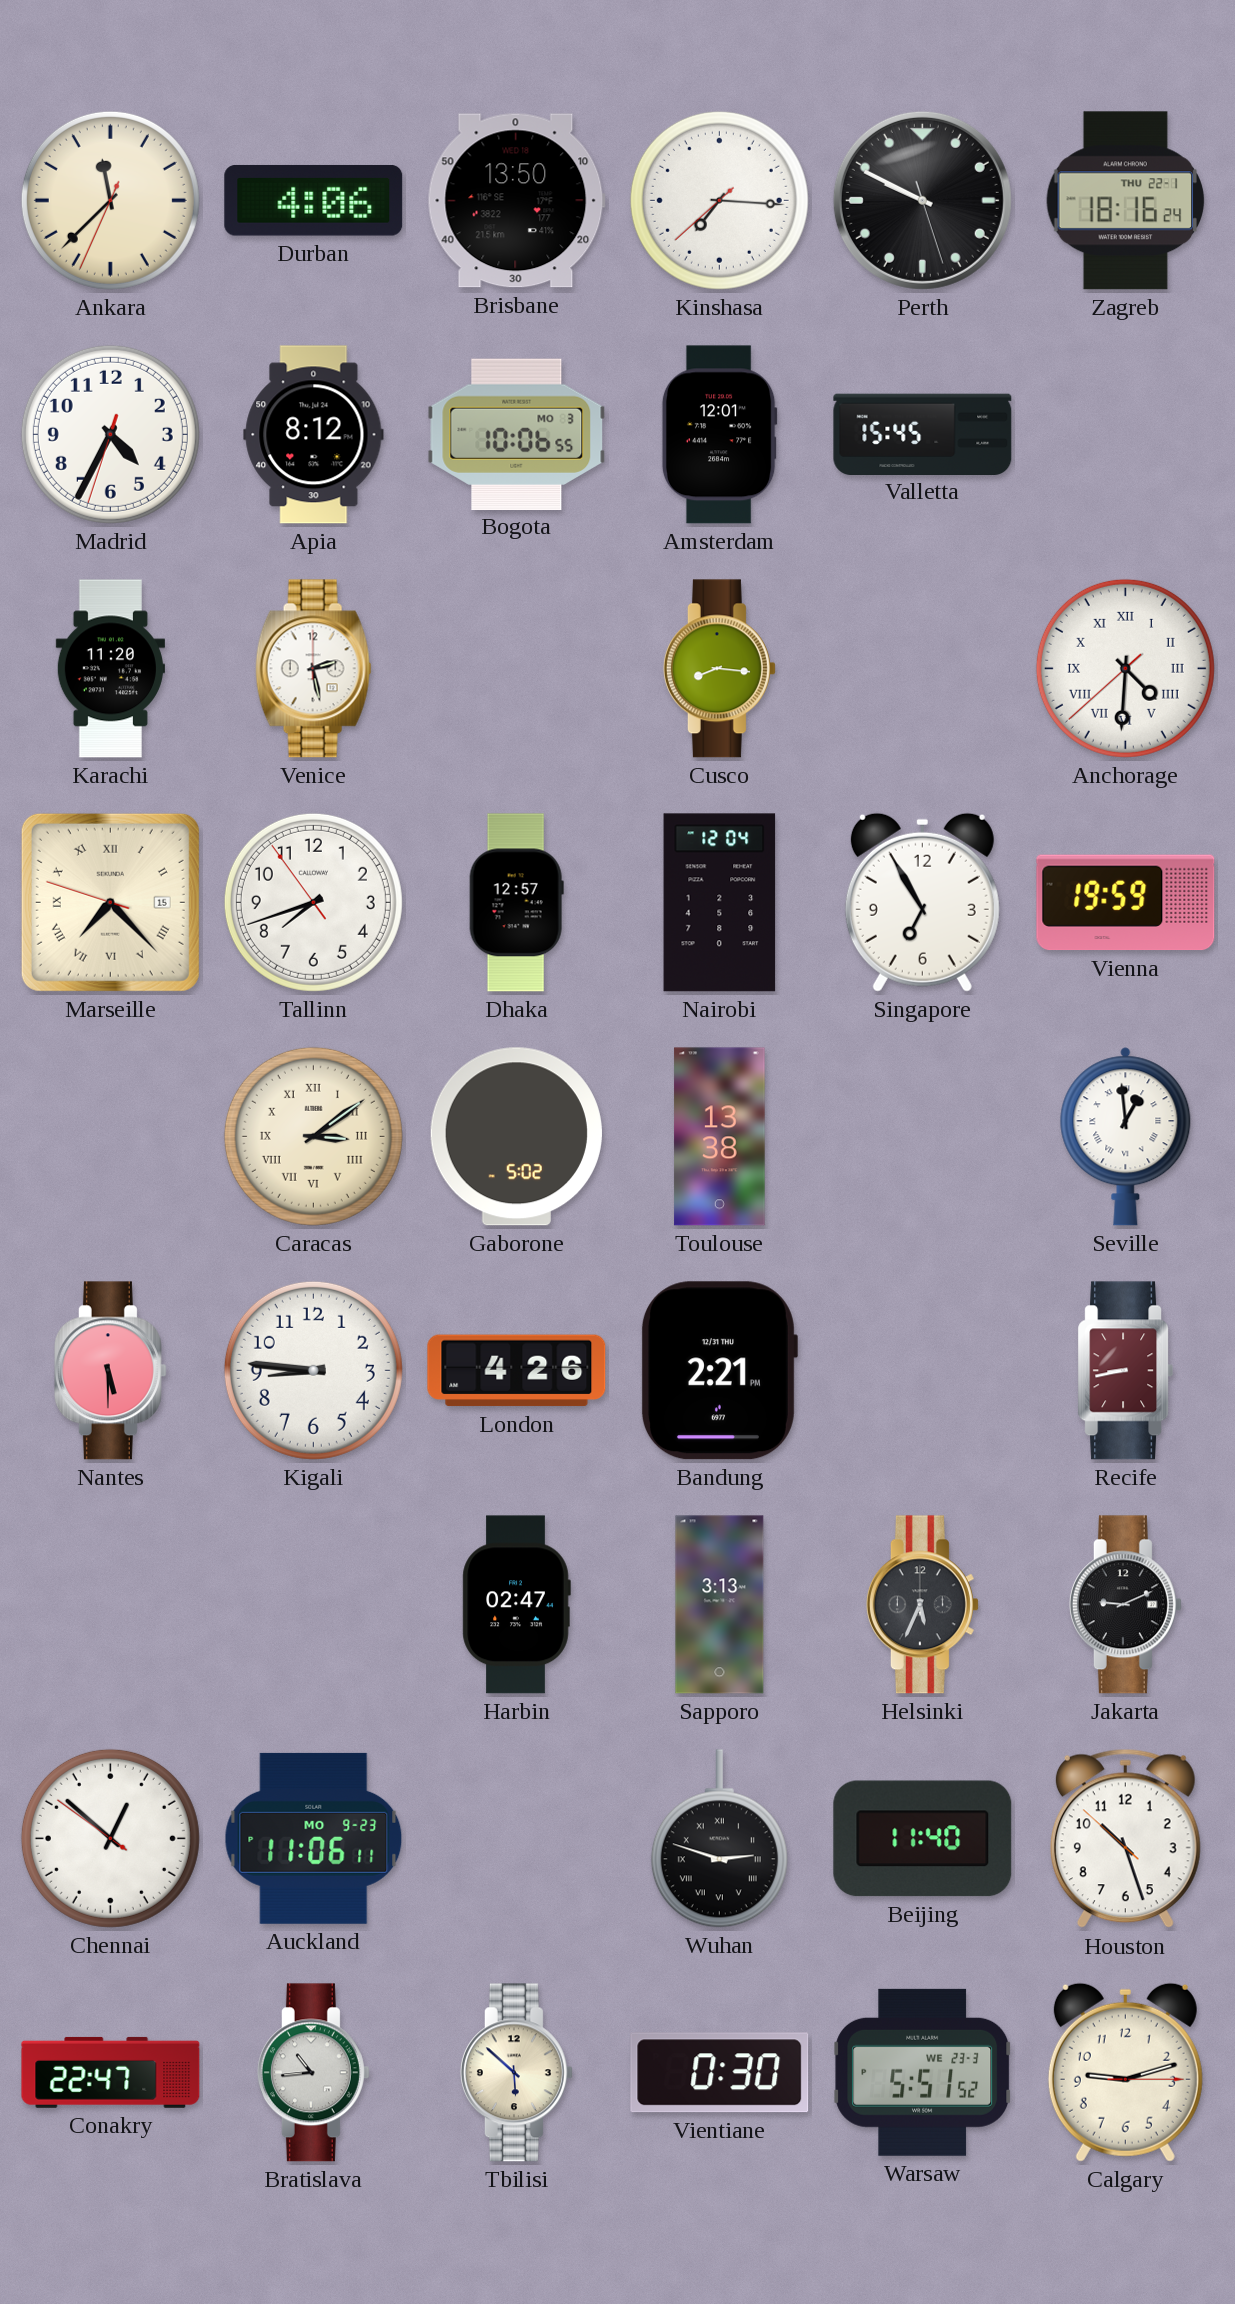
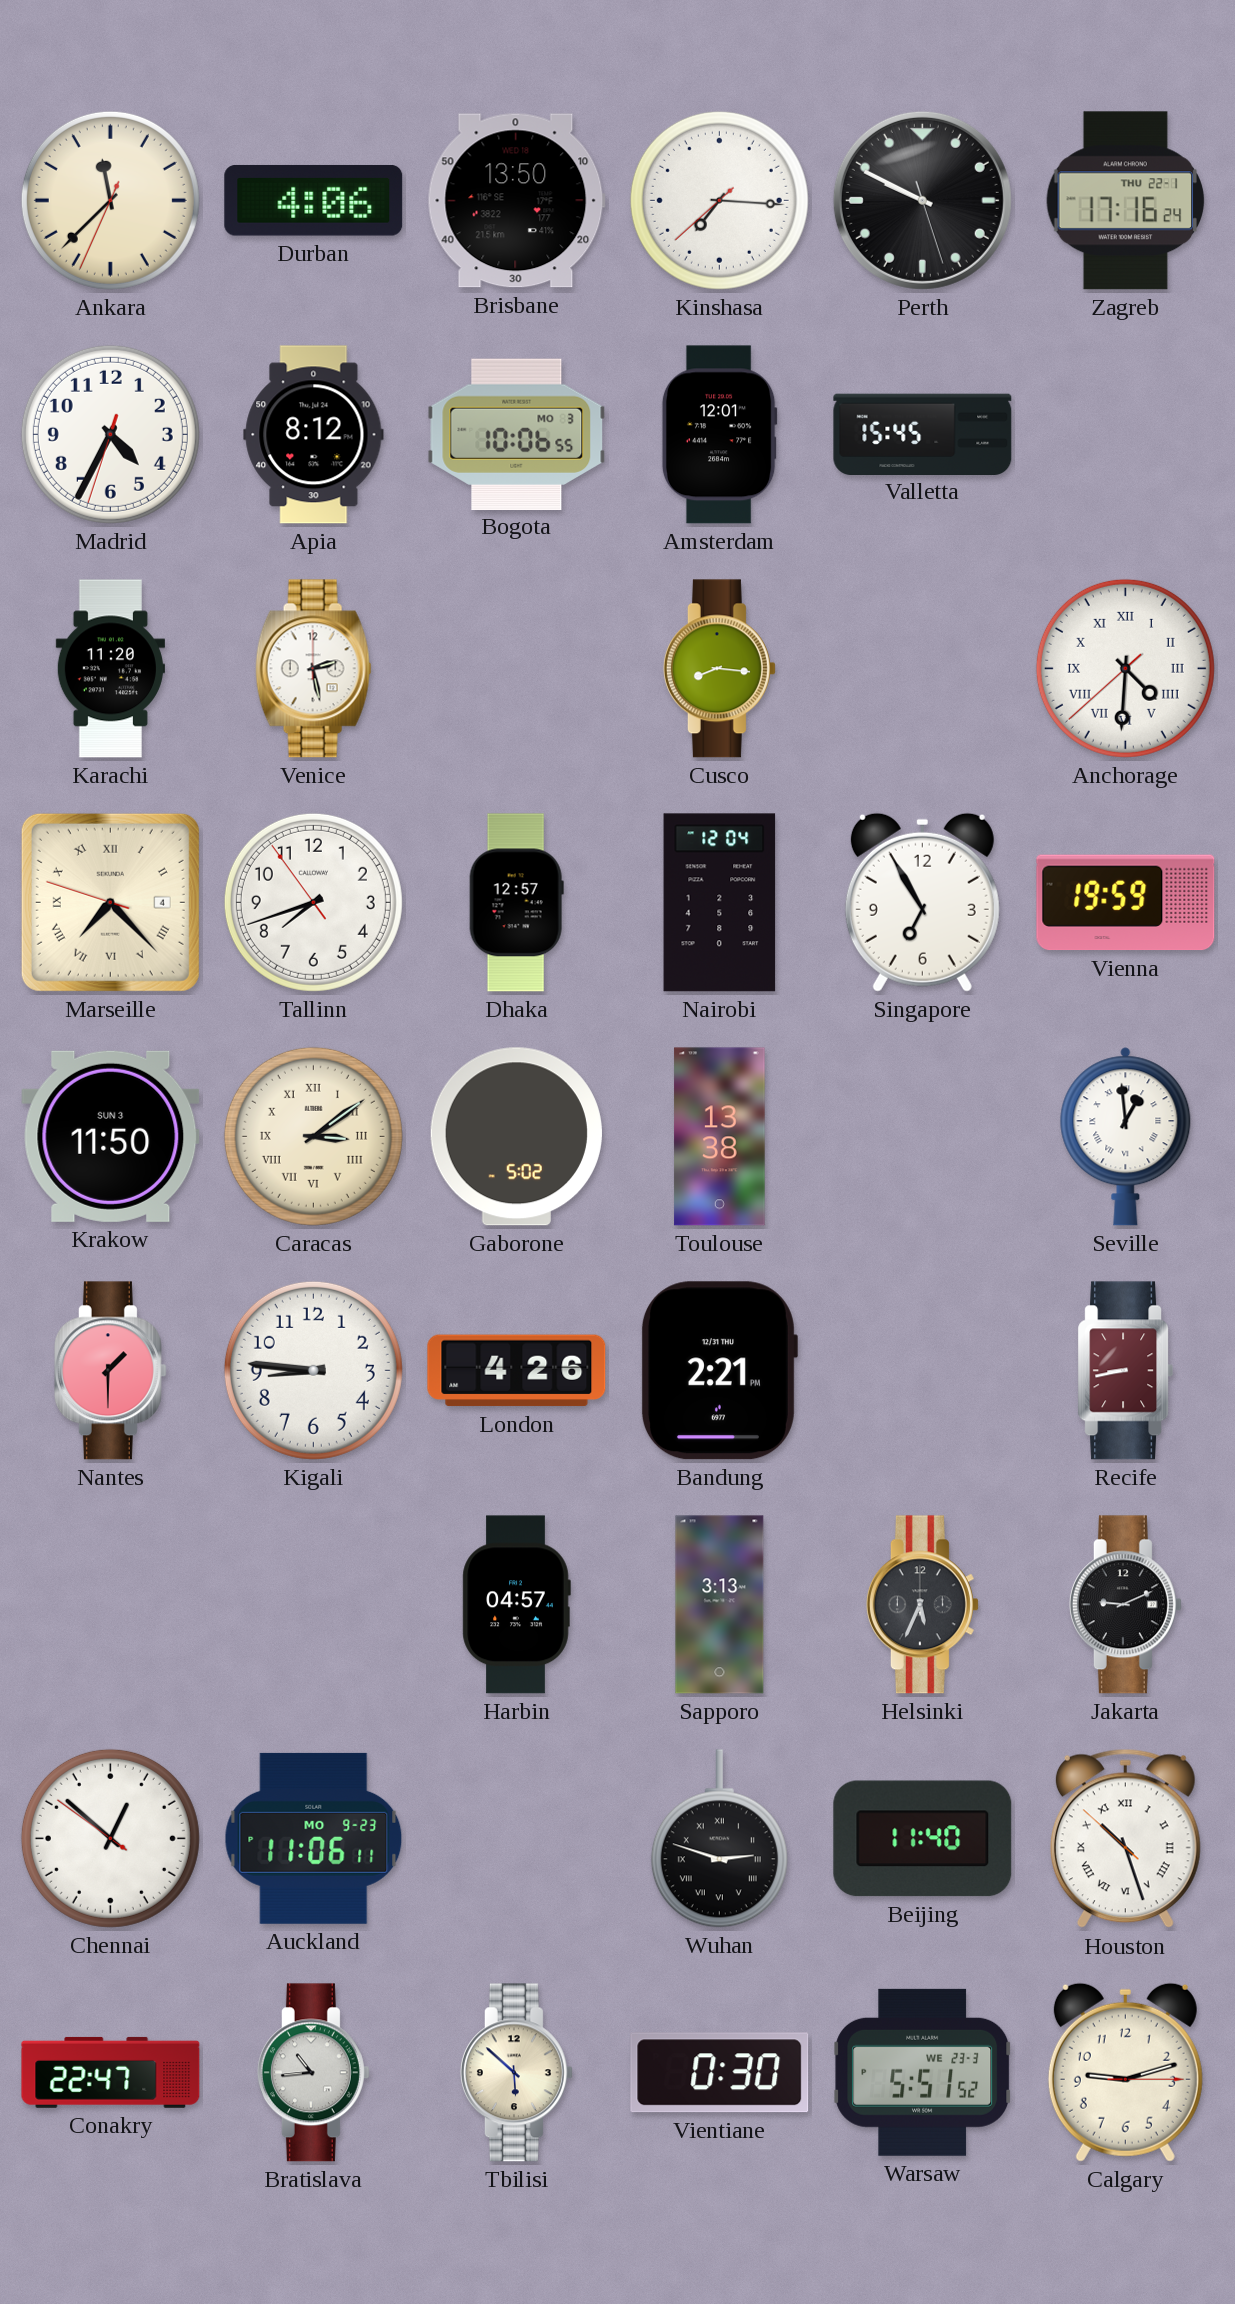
Zagreb: 18:16 -> 17:16 (1126, 201)
Marseille date: 15 -> 4 (110, 902)
Krakow: none -> 11:50 (111, 1136)
Nantes: 5:30 -> 1:30 (110, 1371)
Harbin: 02:47 -> 04:57 (516, 1605)
Houston numerals: Arabic -> Roman (1125, 1839)
